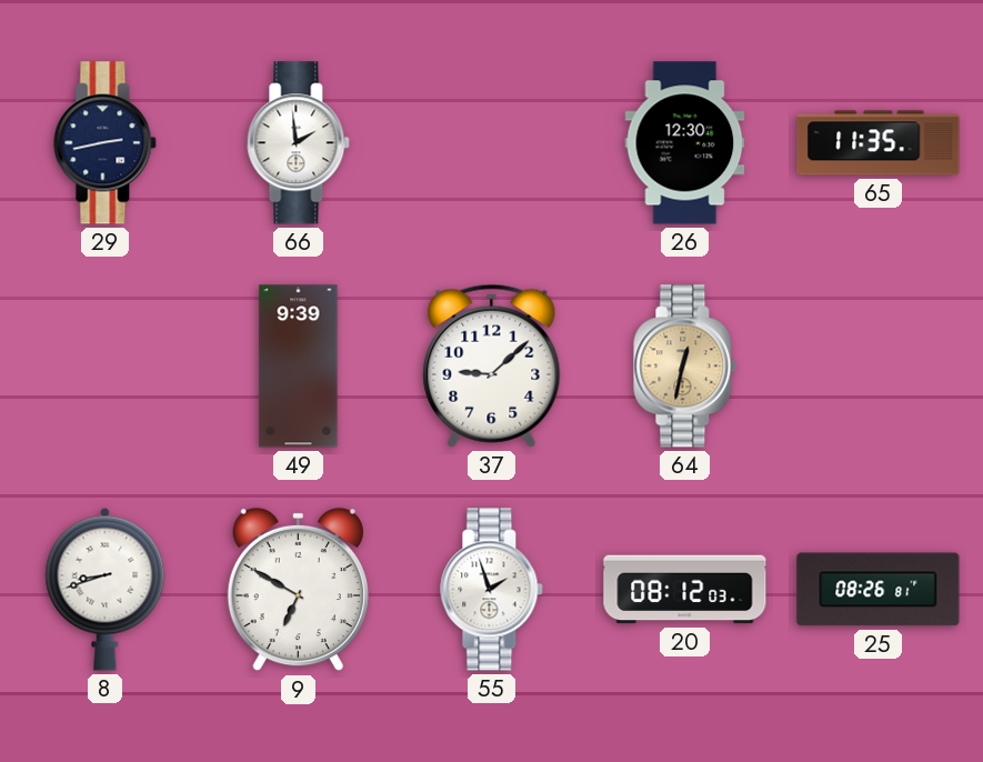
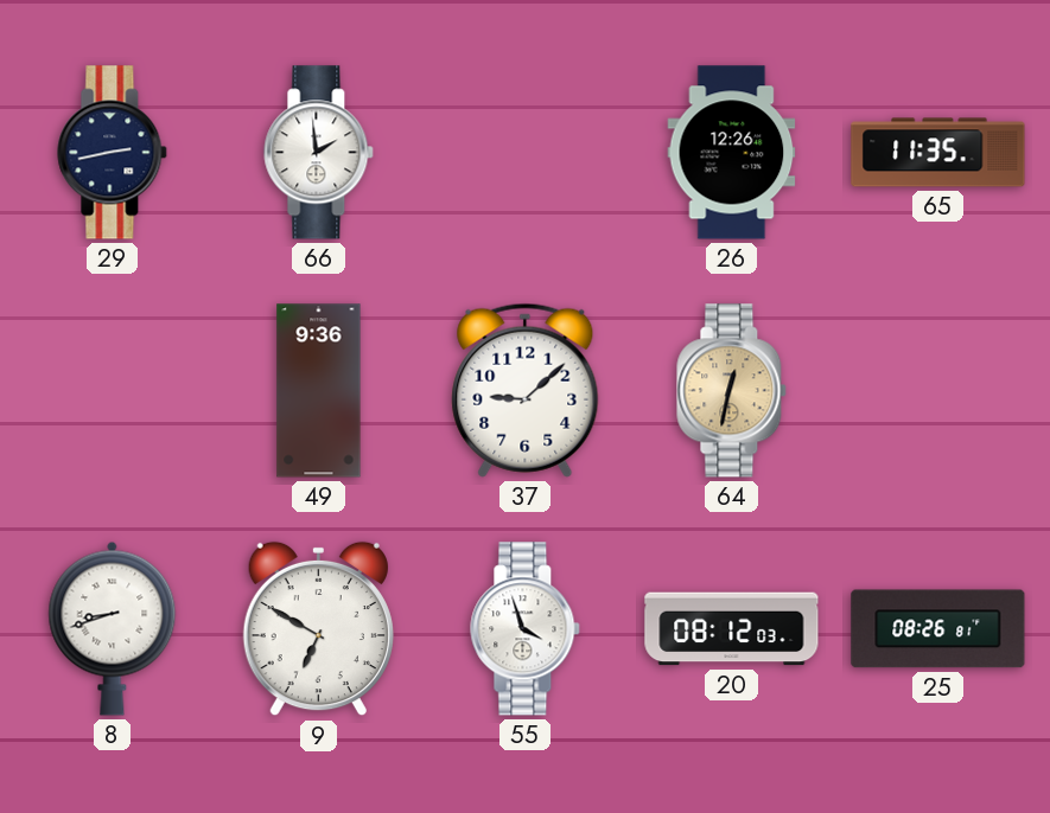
26: 12:30 -> 12:26 (732, 153)
49: 9:39 -> 9:36 (319, 391)
55: 1:57 -> 3:57 (526, 629)
